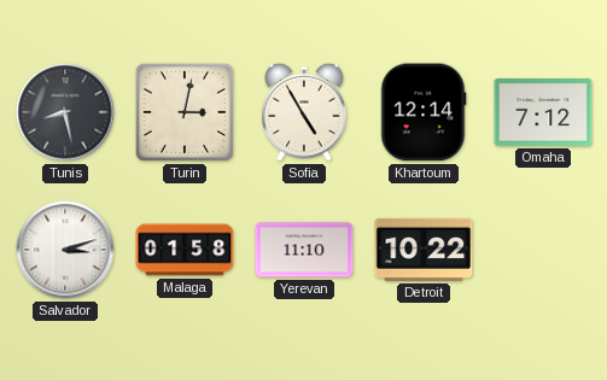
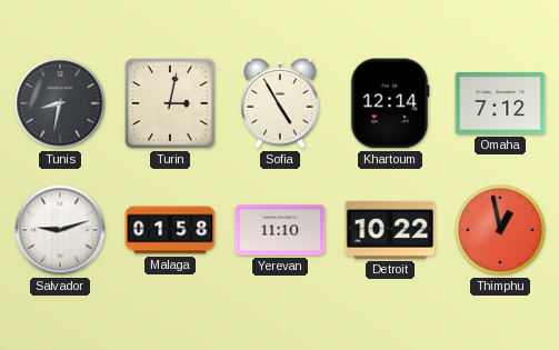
Tunis: 8:28 -> 8:32 (60, 103)
Salvador: 3:12 -> 9:12 (60, 230)
Thimphu: none -> 12:58 (500, 230)
